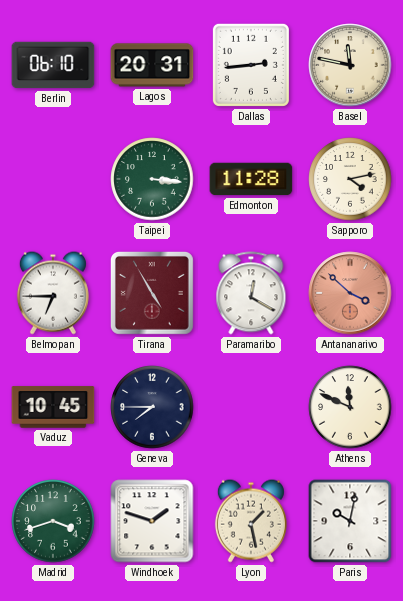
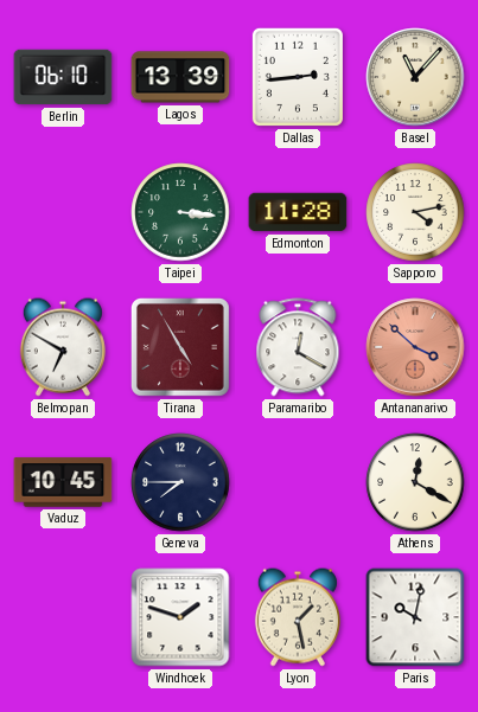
Lagos: 20:31 -> 13:39 (180, 77)
Basel: 11:47 -> 11:07 (415, 77)
Belmopan: 6:45 -> 6:50 (63, 347)
Athens: 11:49 -> 12:20 (415, 482)
Madrid: 3:42 -> none (53, 521)
